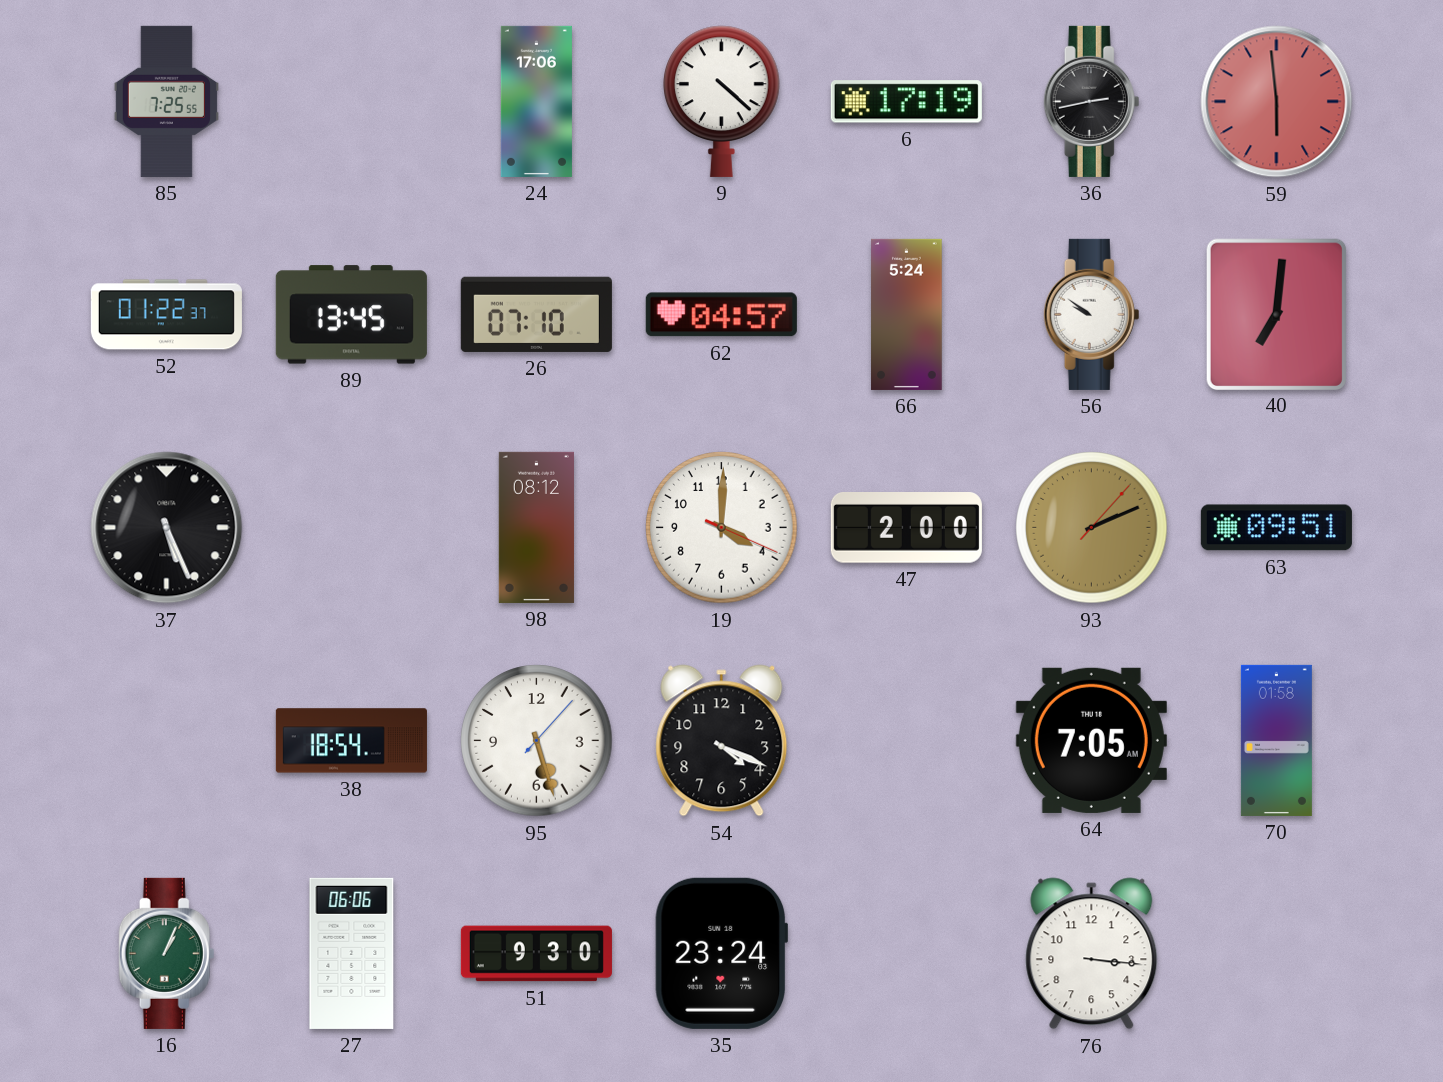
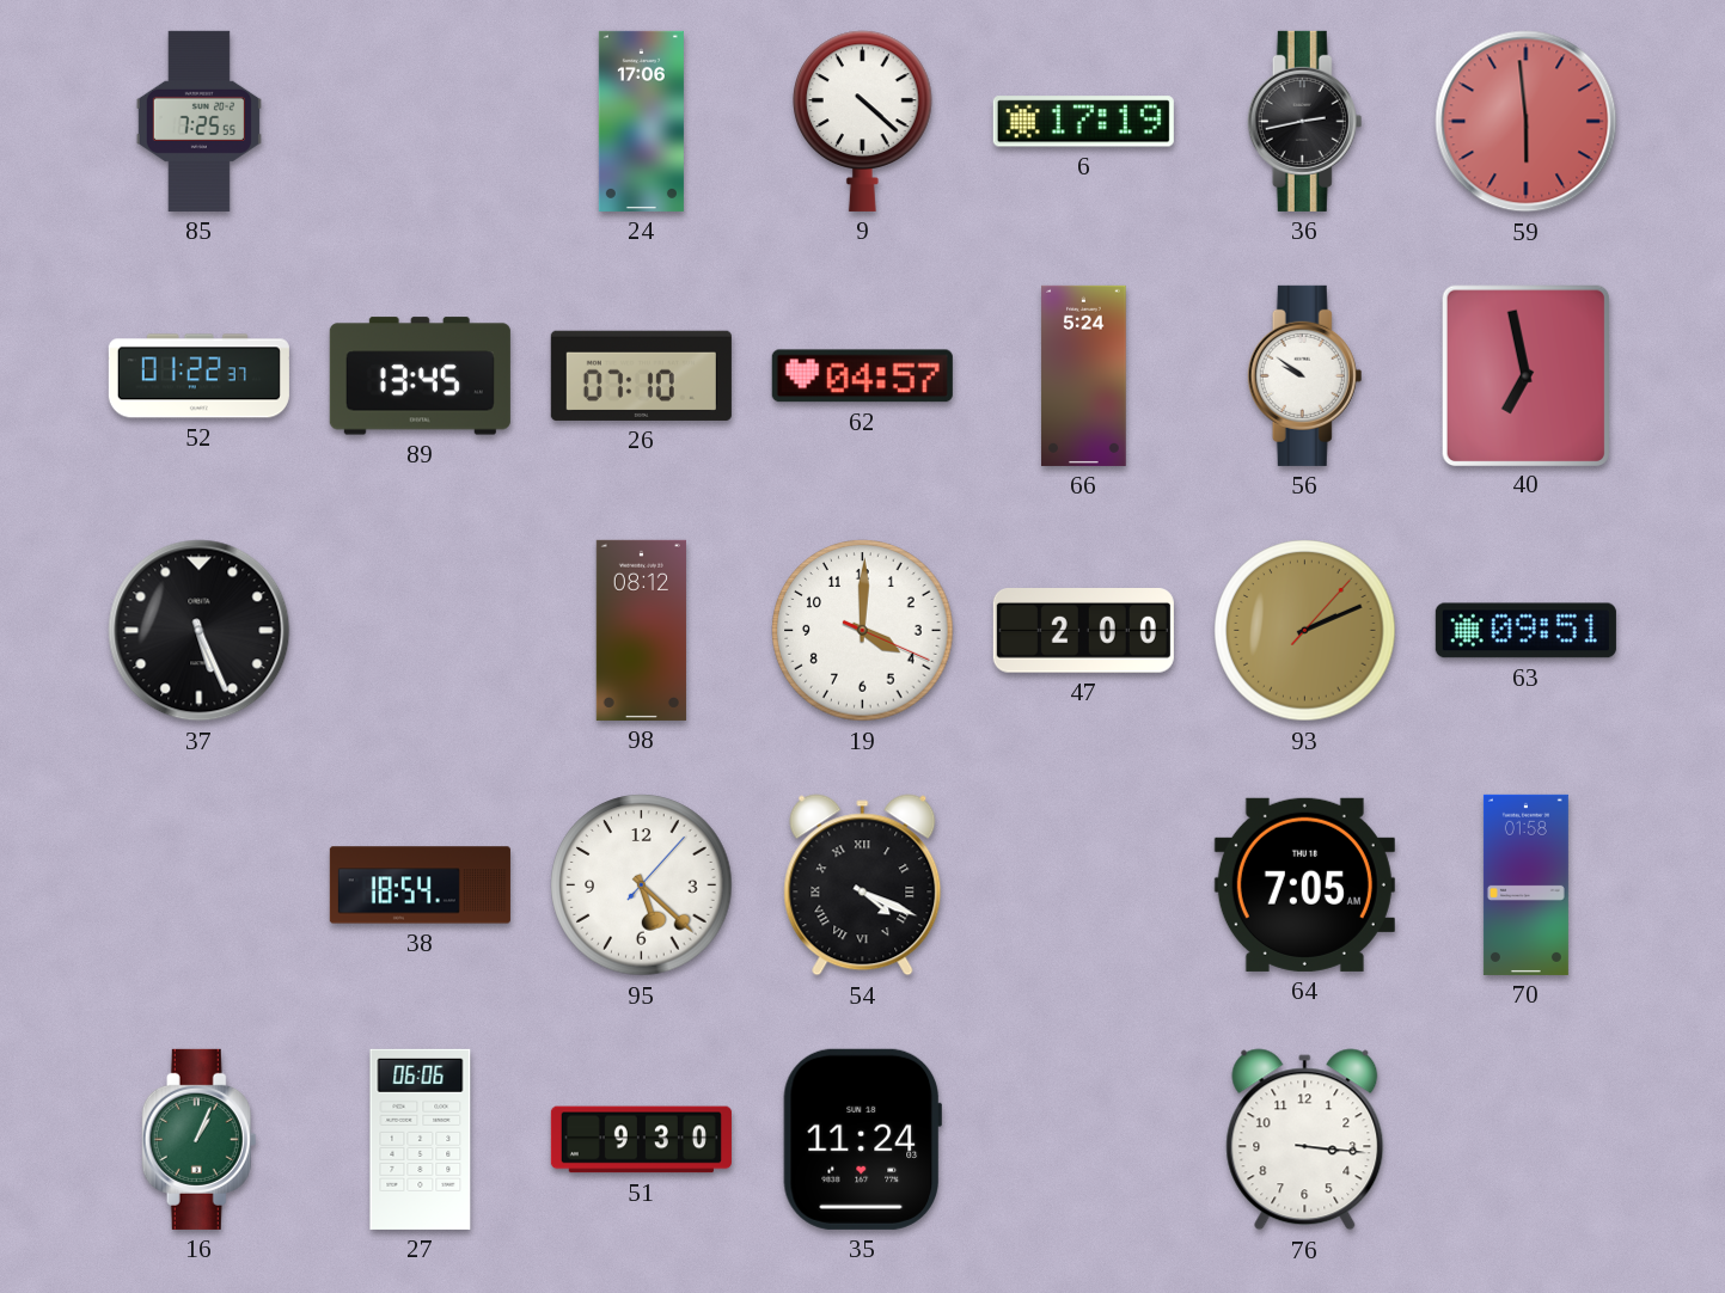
40: 7:01 -> 6:58 (1525, 375)
95: 5:27 -> 5:22 (642, 886)
54 numerals: Arabic -> Roman (863, 886)
35: 23:24 -> 11:24 (862, 1139)
